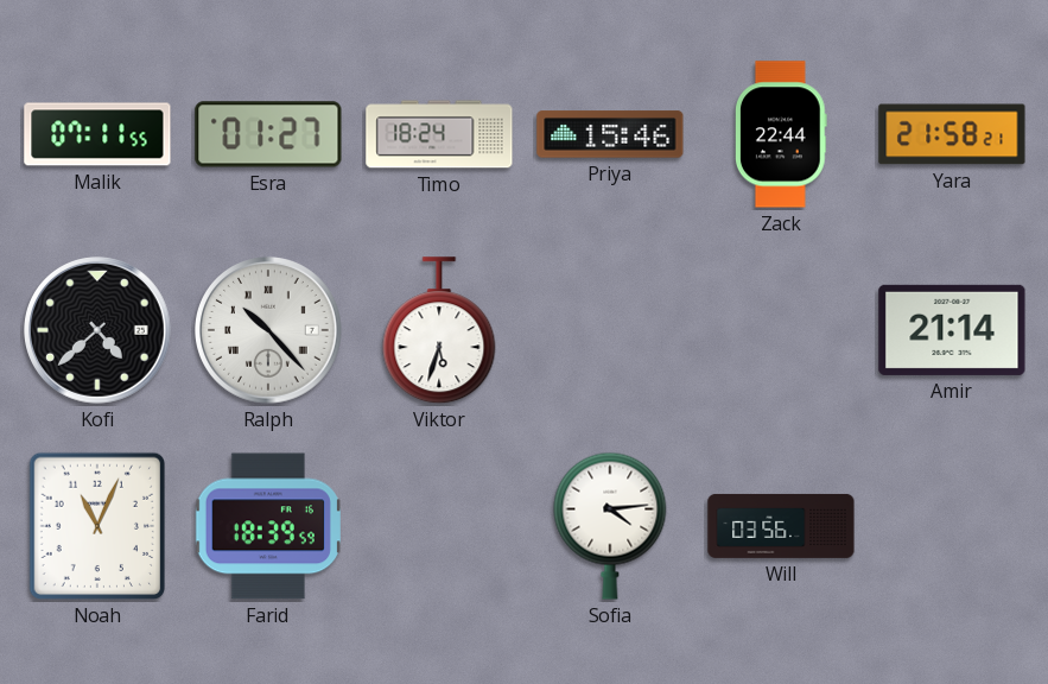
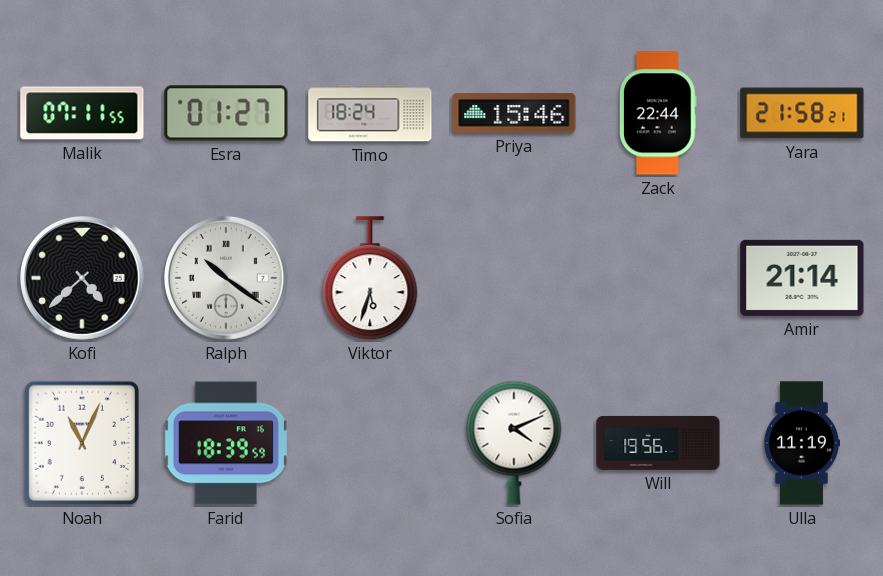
Ralph: 10:23 -> 10:21 (227, 279)
Sofia: 4:14 -> 4:11 (514, 443)
Will: 03:56 -> 19:56 (658, 443)
Ulla: none -> 11:19 (802, 443)
